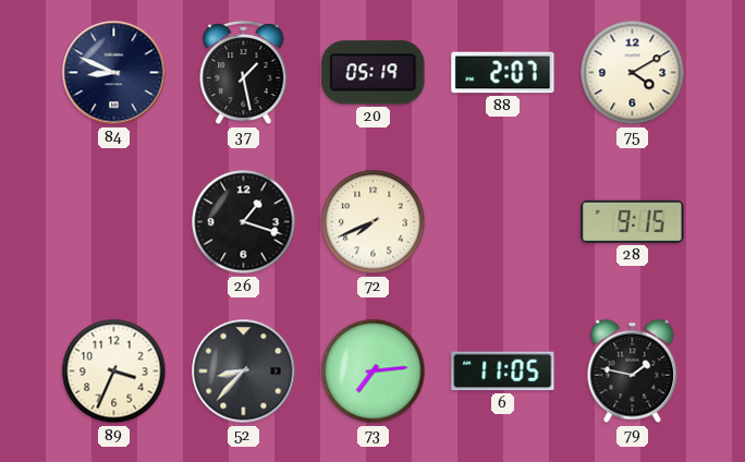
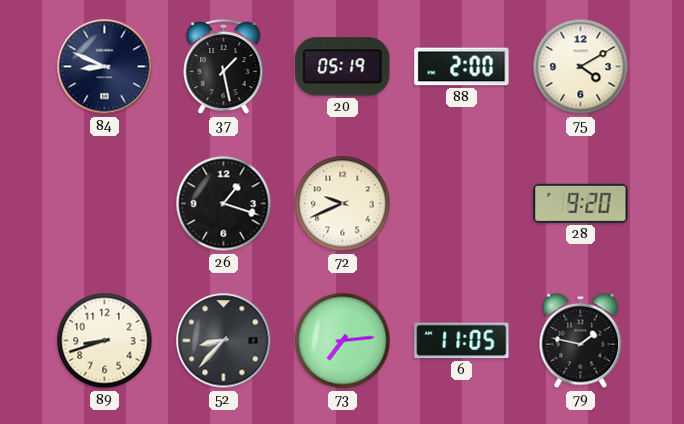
88: 2:07 -> 2:00 (462, 67)
72: 7:41 -> 9:41 (343, 204)
28: 9:15 -> 9:20 (581, 203)
89: 3:34 -> 8:42 (105, 341)
